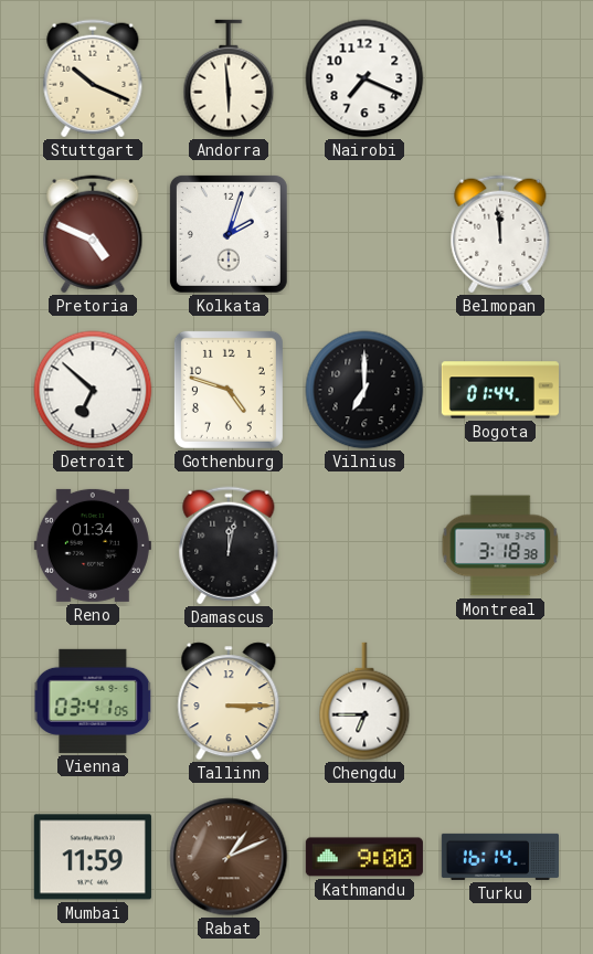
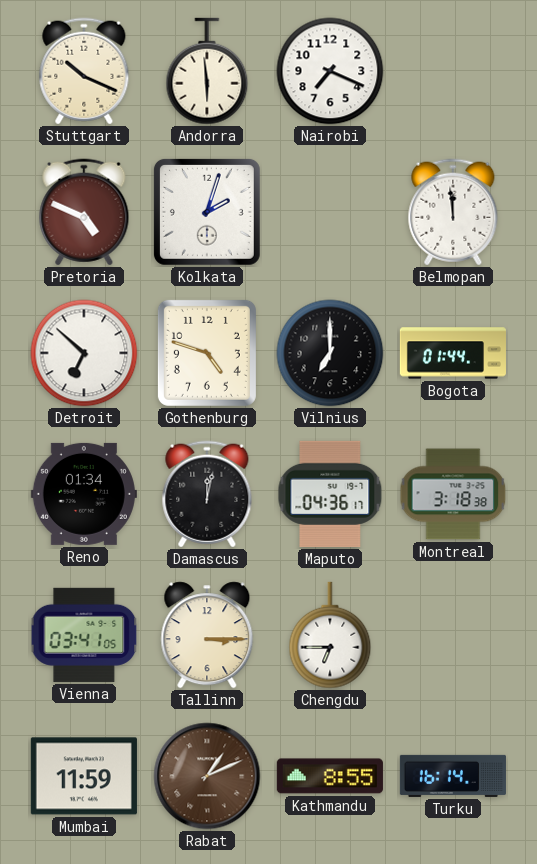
Maputo: none -> 04:36 (330, 494)
Kathmandu: 9:00 -> 8:55 (330, 776)
